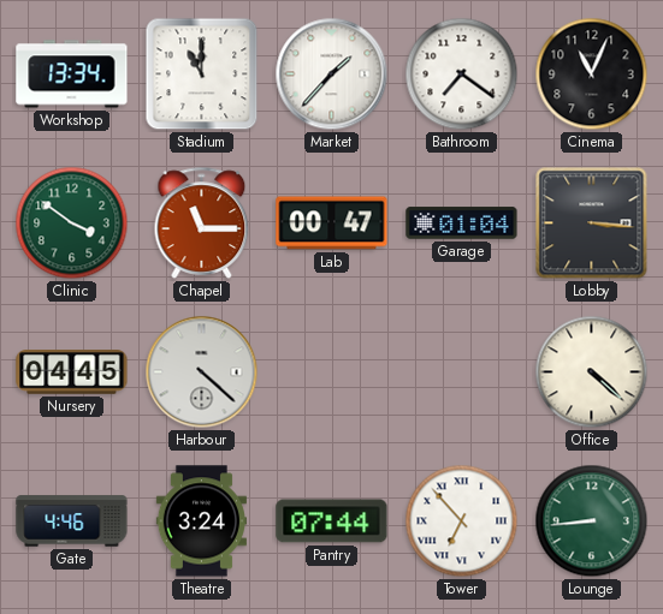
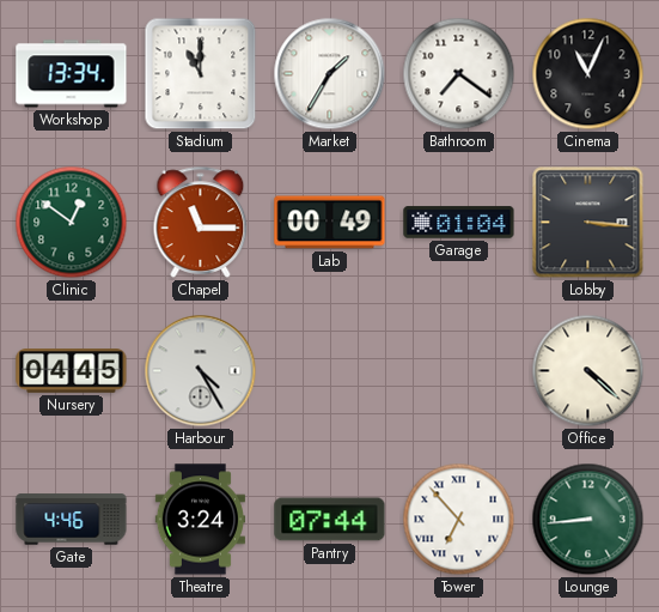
Market: 1:37 -> 1:35 (330, 74)
Clinic: 3:51 -> 12:51 (72, 223)
Lab: 00:47 -> 00:49 (330, 223)
Harbour: 4:22 -> 4:25 (201, 371)
